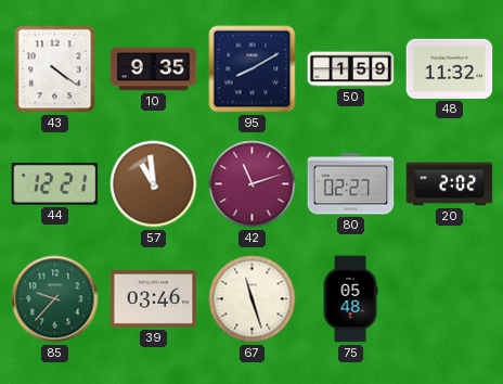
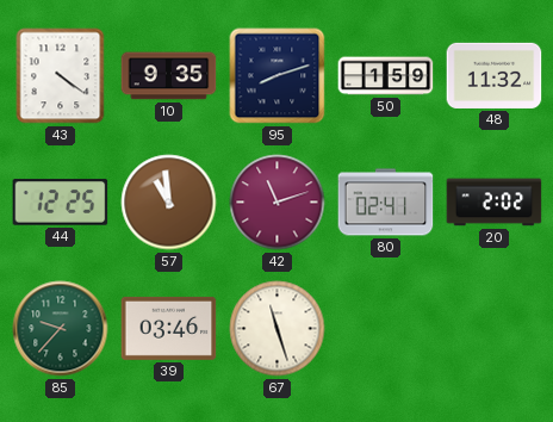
95: 8:10 -> 8:12 (278, 76)
44: 12:21 -> 12:25 (61, 203)
80: 02:27 -> 02:41 (386, 203)
75: 05:48 -> none (350, 299)
